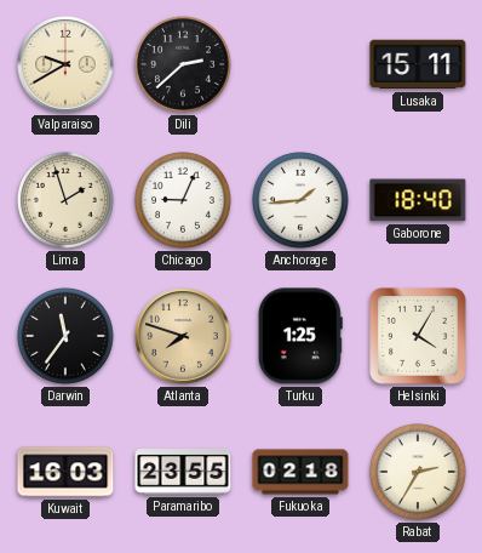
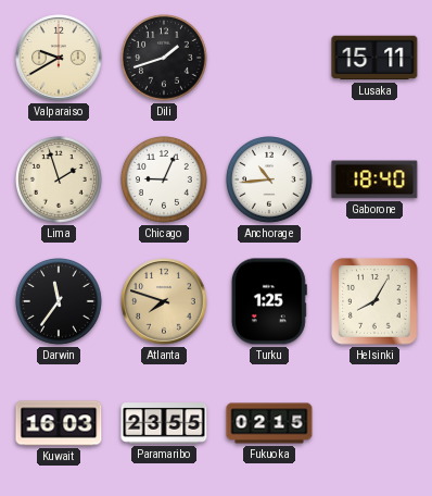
Dili: 2:38 -> 1:42 (165, 59)
Anchorage: 1:44 -> 10:44 (270, 181)
Helsinki: 4:05 -> 8:05 (374, 301)
Fukuoka: 02:18 -> 02:15 (269, 423)
Rabat: 2:35 -> none (419, 473)
